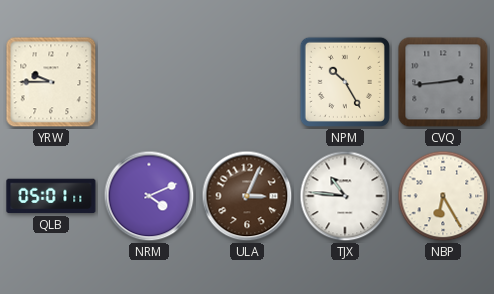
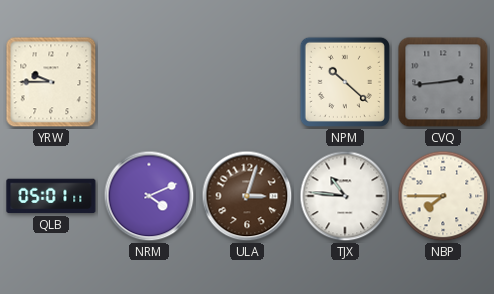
NPM: 10:25 -> 10:22 (345, 82)
ULA: 3:04 -> 3:03 (247, 196)
NBP: 6:25 -> 7:45 (443, 196)
